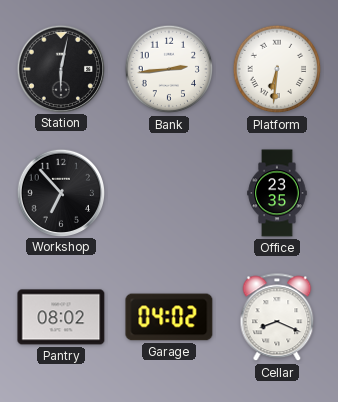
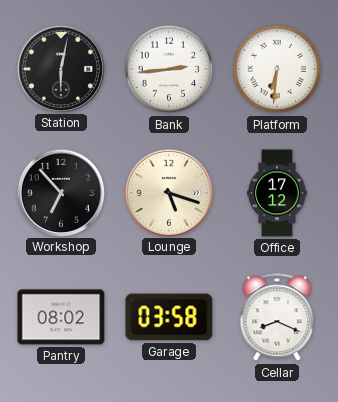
Lounge: none -> 5:18 (168, 192)
Office: 23:35 -> 17:12 (277, 193)
Garage: 04:02 -> 03:58 (169, 317)
